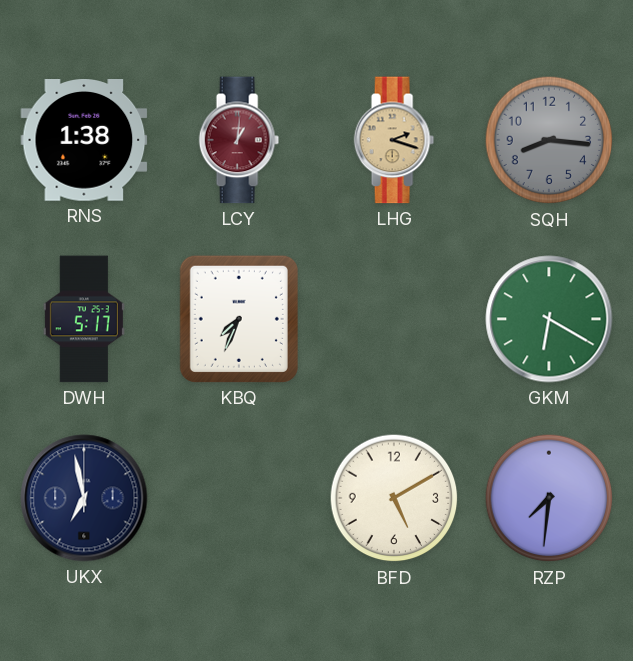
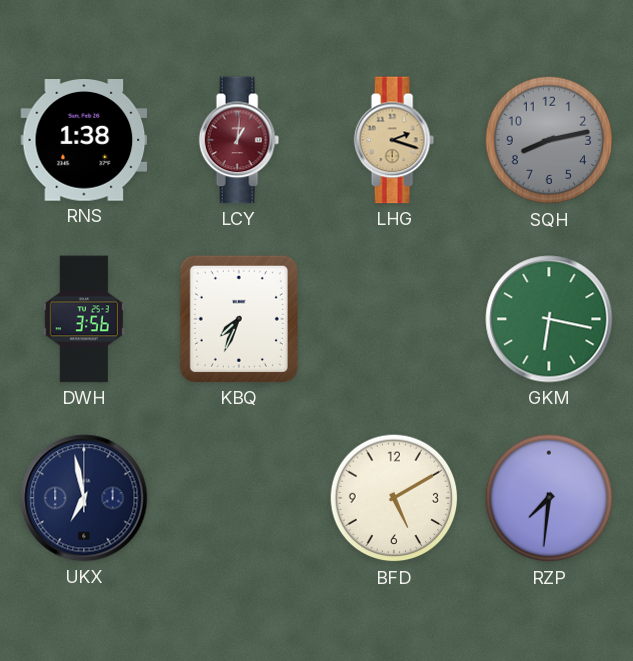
SQH: 8:16 -> 8:13 (549, 140)
DWH: 5:17 -> 3:56 (84, 319)
GKM: 6:20 -> 6:17 (549, 319)
